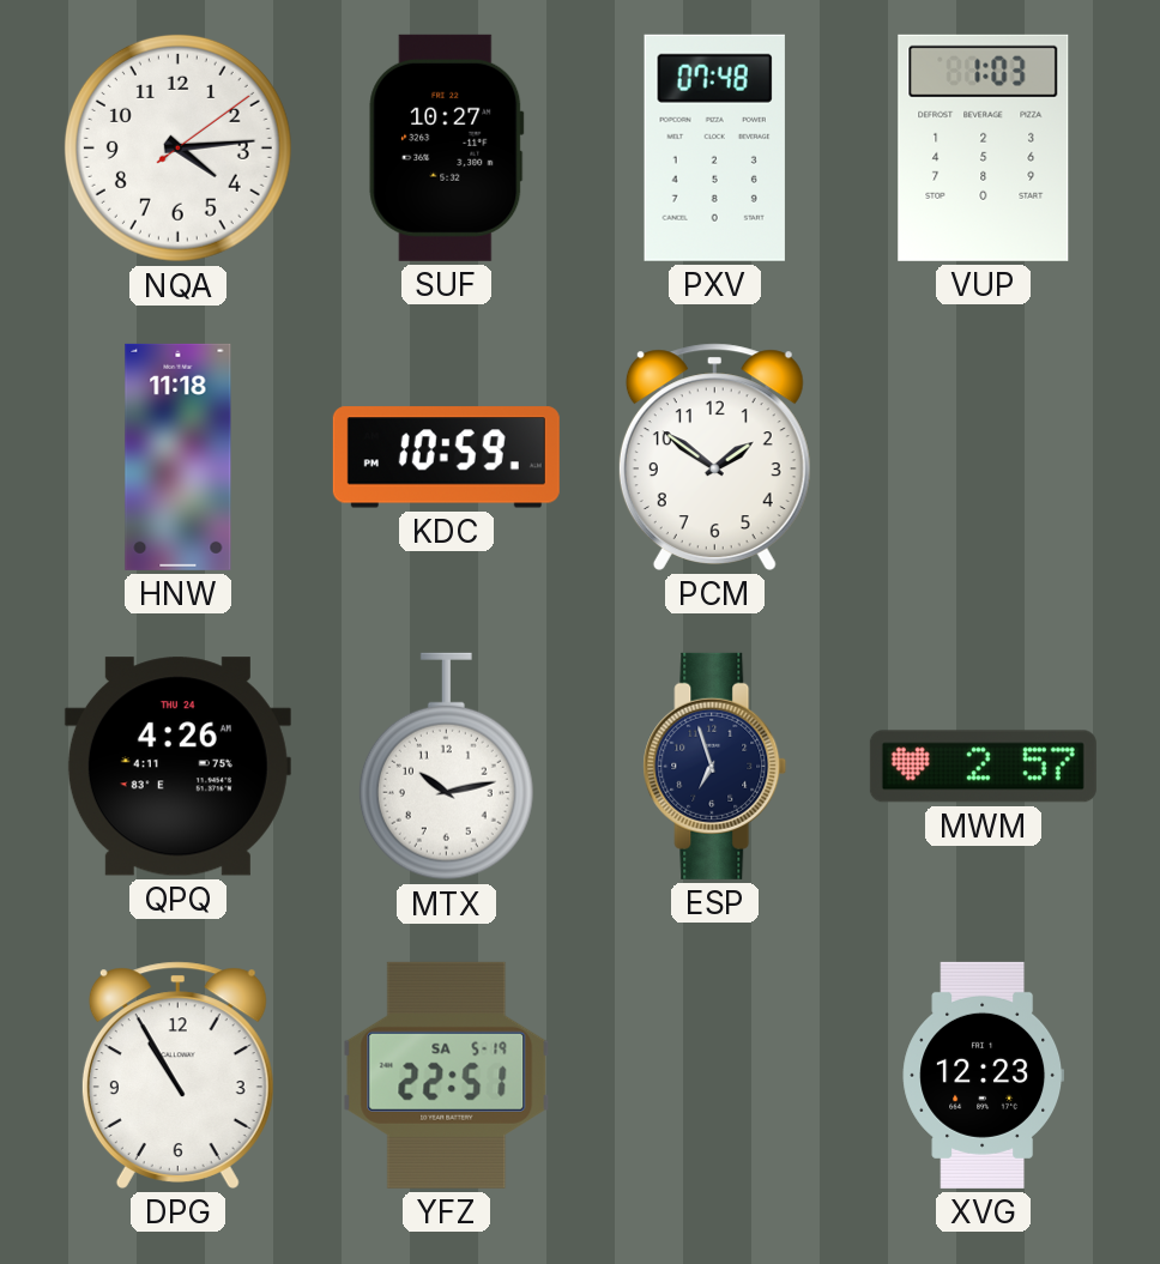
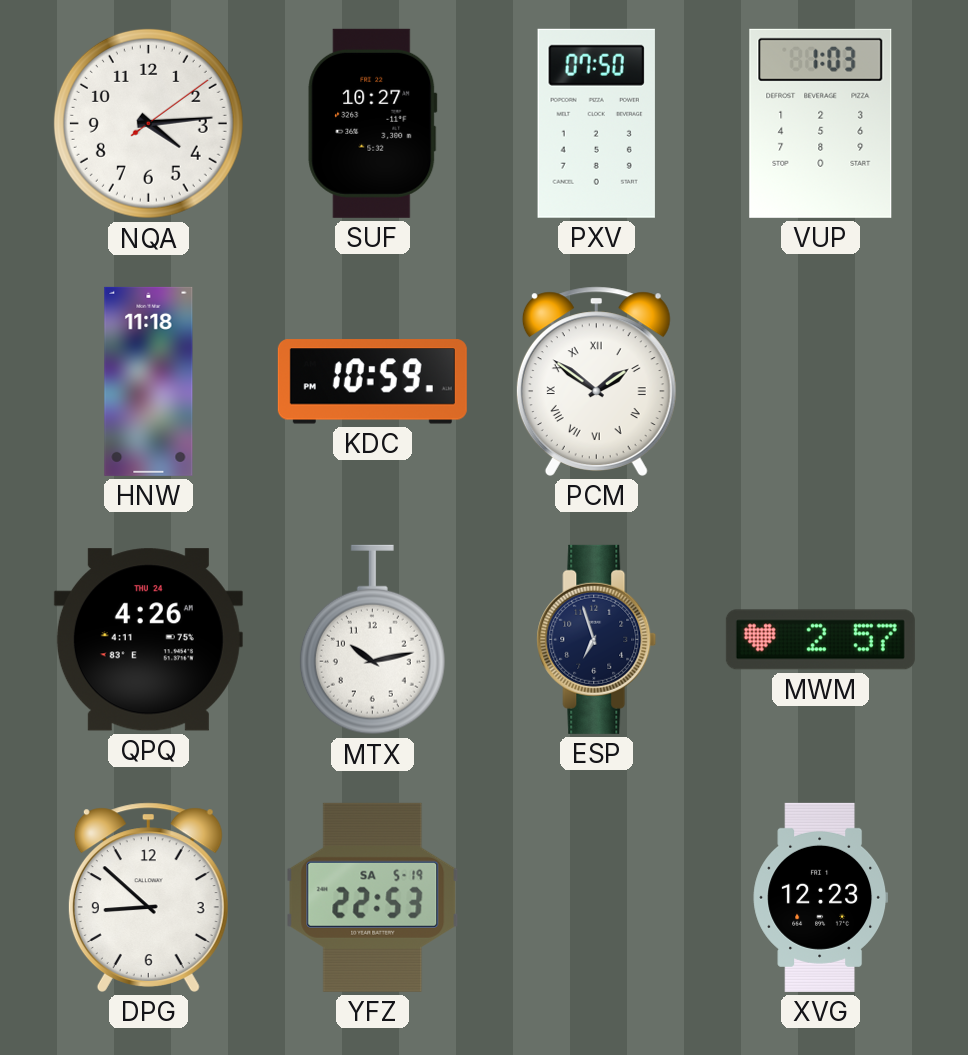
PXV: 07:48 -> 07:50 (596, 123)
PCM numerals: Arabic -> Roman (596, 381)
DPG: 10:55 -> 8:52 (148, 897)
YFZ: 22:51 -> 22:53 (373, 897)
